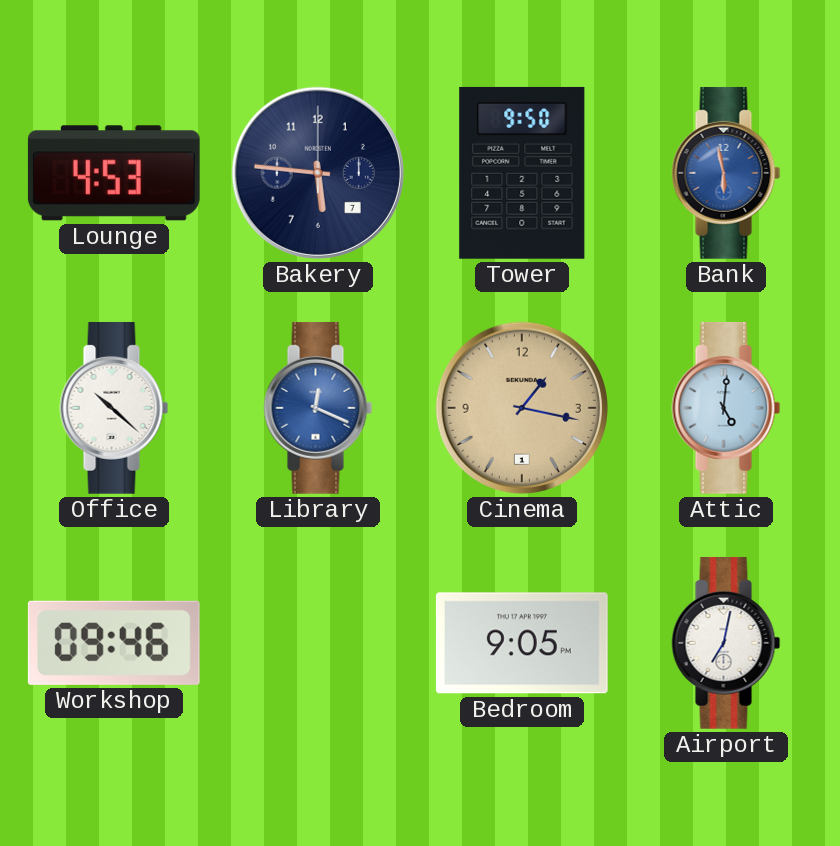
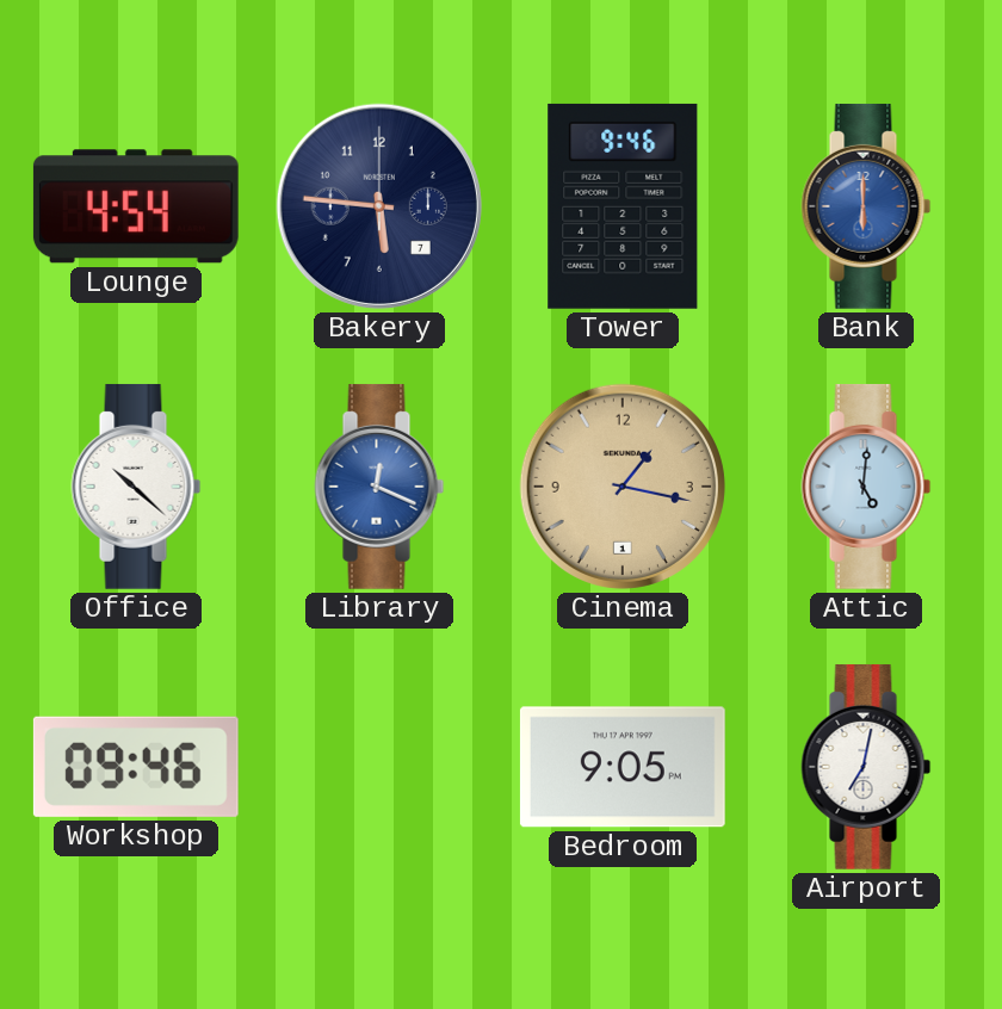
Lounge: 4:53 -> 4:54 (136, 206)
Tower: 9:50 -> 9:46 (623, 206)
Bank: 5:58 -> 6:00 (866, 206)
